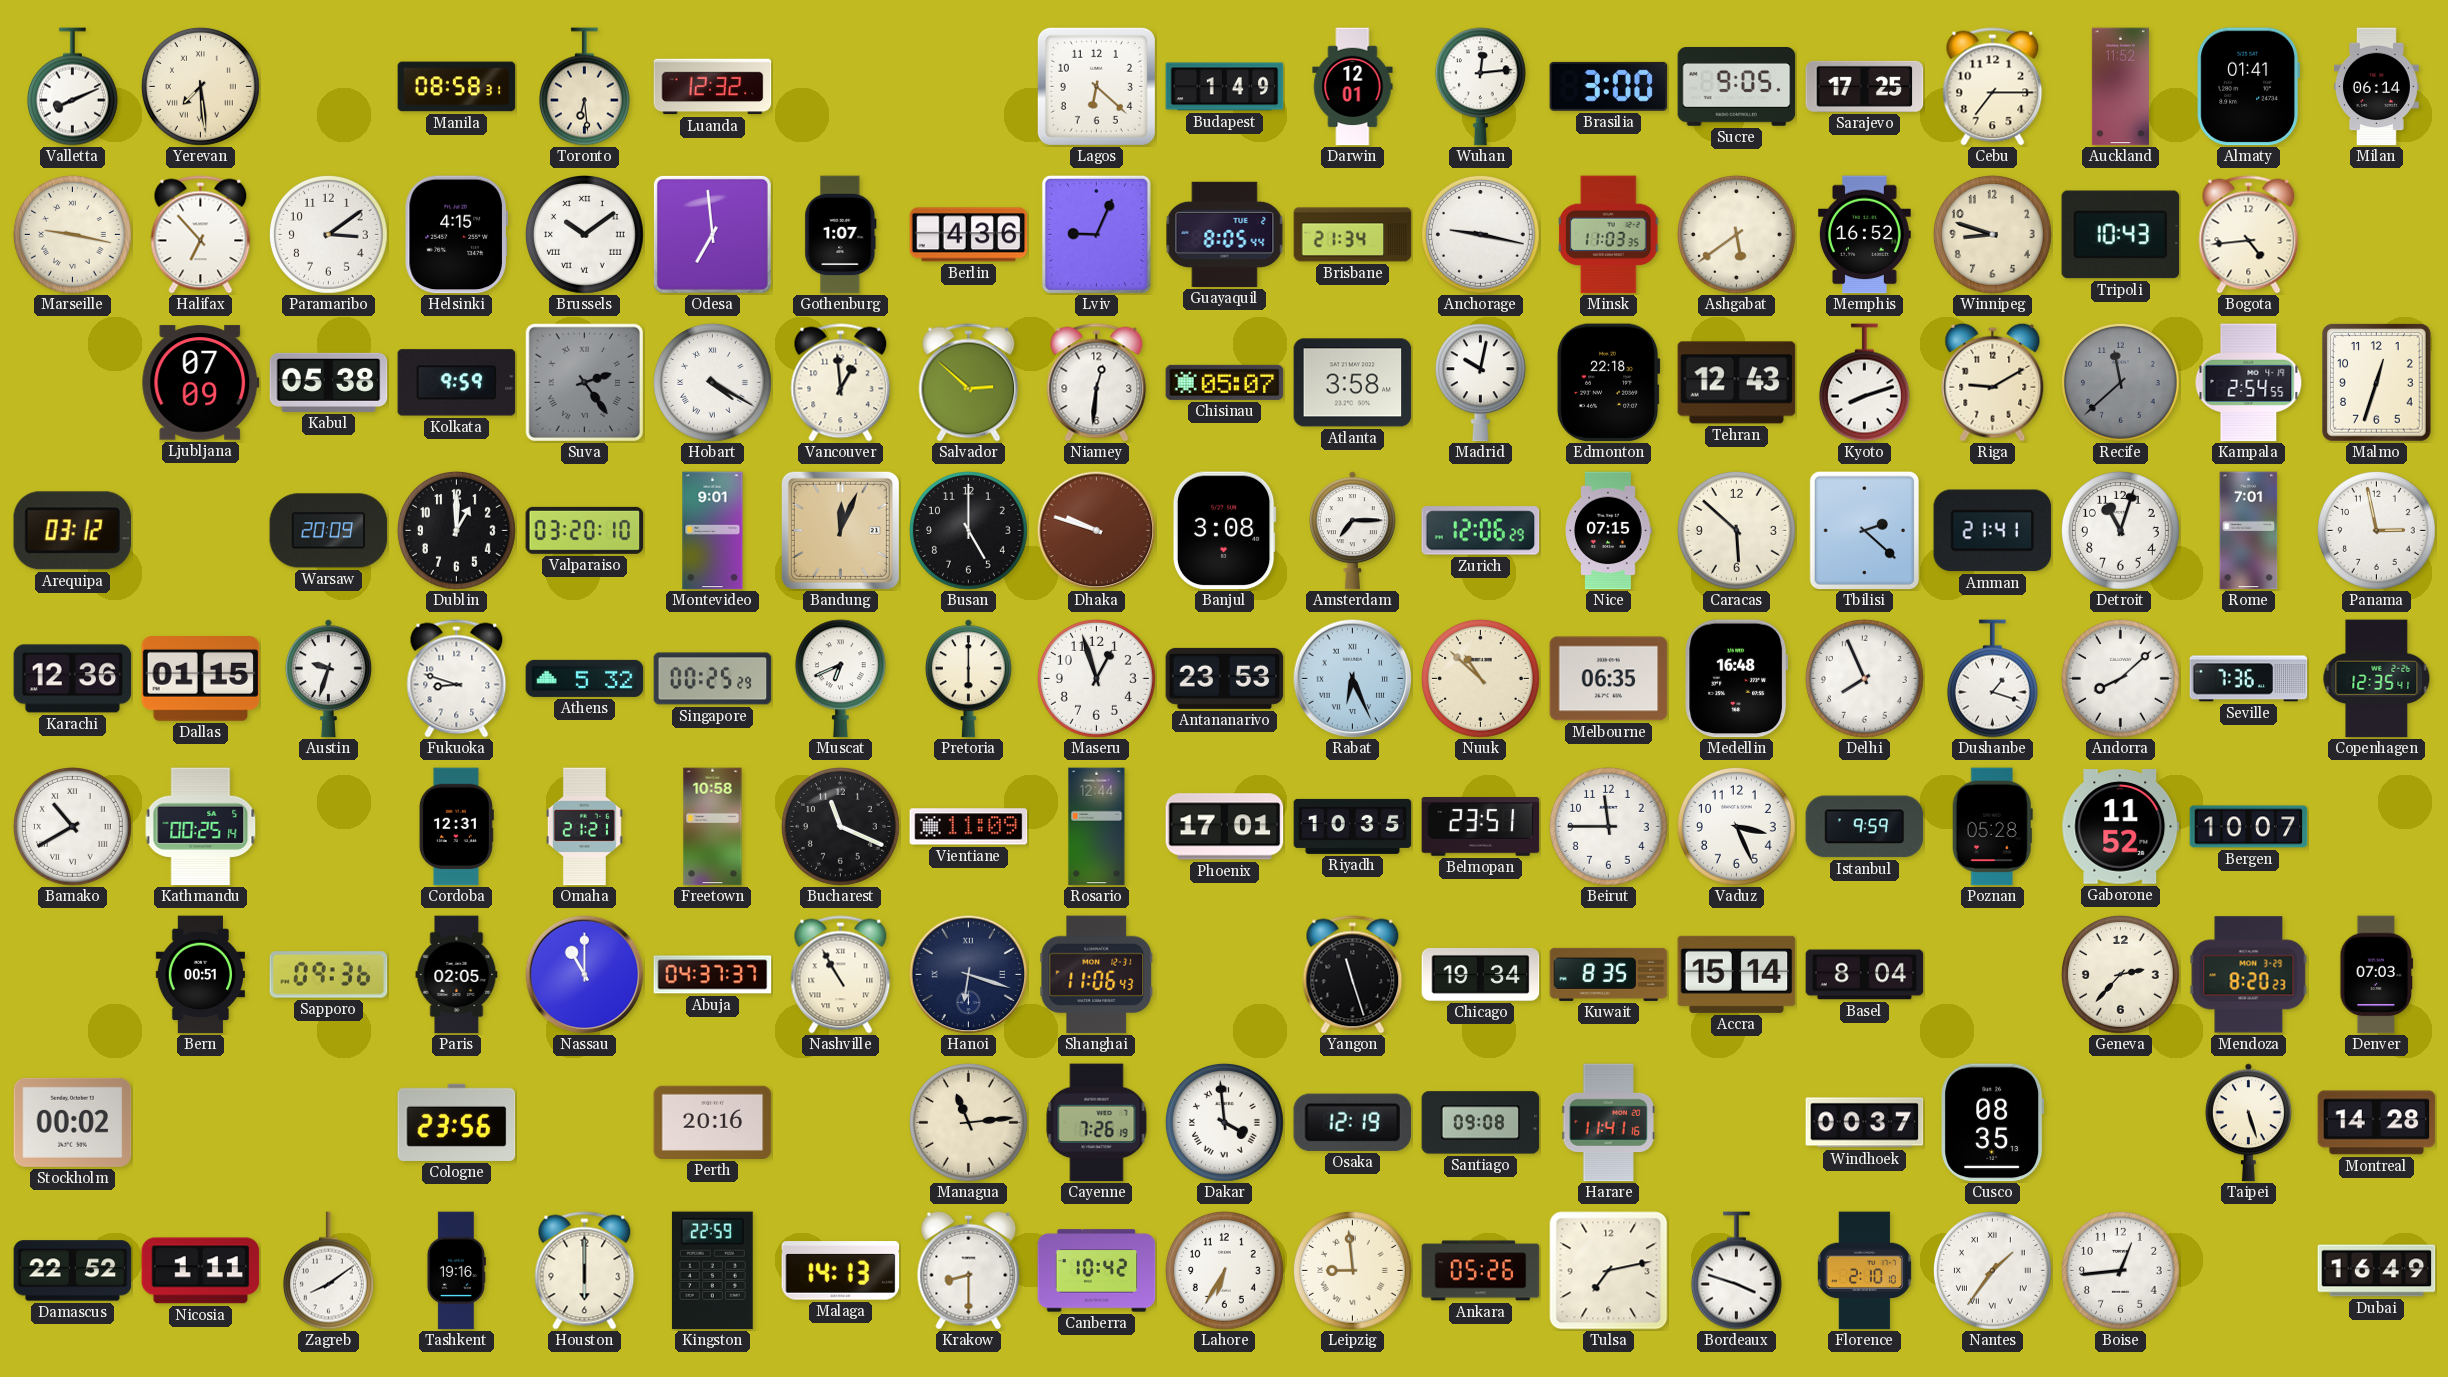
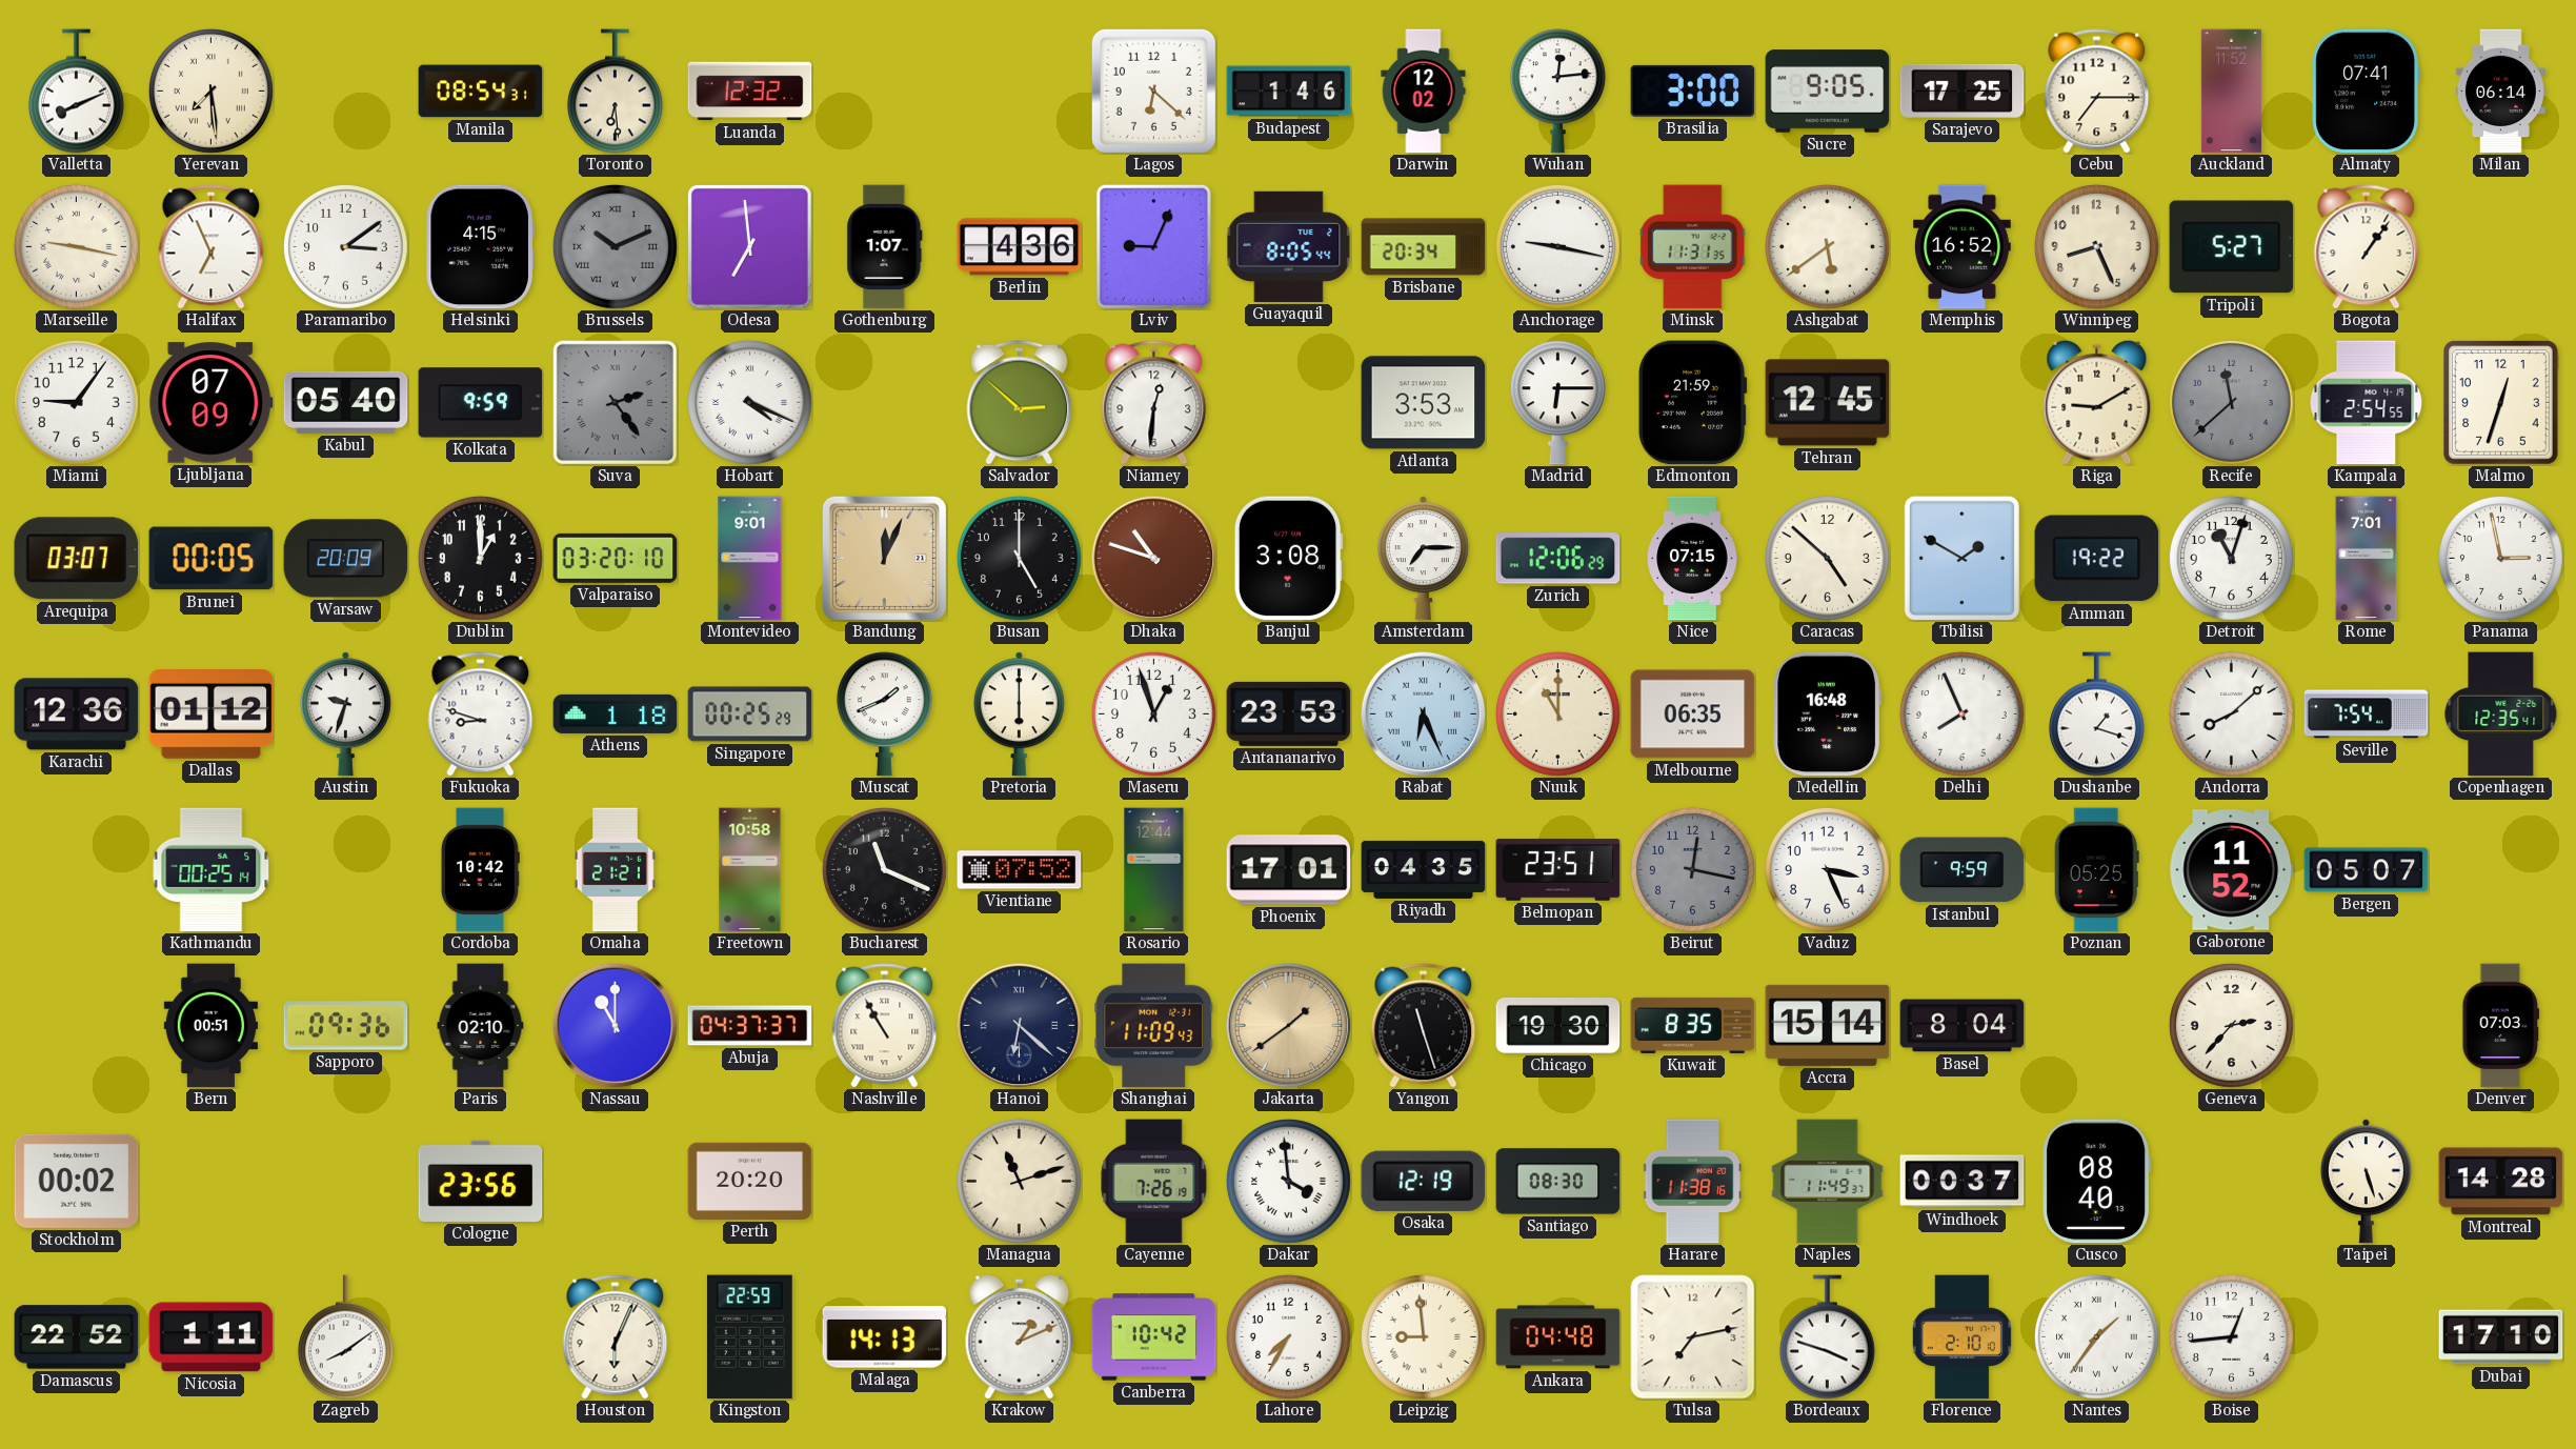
Manila: 08:58 -> 08:54 (481, 92)
Budapest: 1:49 -> 1:46 (1289, 92)
Darwin: 12:01 -> 12:02 (1424, 92)
Almaty: 01:41 -> 07:41 (2366, 92)
Halifax: 6:53 -> 6:56 (212, 247)
Brussels: 10:09 -> 10:11 (615, 246)
Brussels dial: white -> grey (615, 246)
Brisbane: 21:34 -> 20:34 (1424, 247)
Minsk: 11:03 -> 11:31 (1693, 247)
Winnipeg: 8:48 -> 8:26 (2096, 246)
Tripoli: 10:43 -> 5:27 (2232, 247)
Bogota: 4:44 -> 1:06 (2367, 247)
Miami: none -> 9:06 (76, 402)
Kabul: 05:38 -> 05:40 (346, 402)
Hobart: 4:20 -> 4:19 (749, 402)
Vancouver: 12:59 -> none (841, 383)
Chisinau: 05:07 -> none (1225, 382)
Atlanta: 3:58 -> 3:53 (1424, 403)
Madrid: 10:02 -> 6:15 (1557, 403)
Edmonton: 22:18 -> 21:59 (1692, 403)
Tehran: 12:43 -> 12:45 (1828, 403)
Kyoto: 8:12 -> none (1864, 383)
Arequipa: 03:12 -> 03:07 (77, 559)
Brunei: none -> 00:05 (212, 559)
Dhaka: 9:48 -> 10:48 (1153, 558)
Caracas: 5:52 -> 4:52 (1827, 558)
Tbilisi: 2:22 -> 1:50 (1961, 558)
Amman: 21:41 -> 19:22 (2097, 559)
Dallas: 01:15 -> 01:12 (212, 715)
Athens: 5:32 -> 1:18 (616, 713)
Muscat: 6:41 -> 1:41 (884, 715)
Nuuk: 10:52 -> 11:00 (1557, 713)
Seville: 7:36 -> 7:54 (2367, 715)
Bamako: 10:40 -> none (72, 826)
Cordoba: 12:31 -> 10:42 (480, 870)
Vientiane: 11:09 -> 07:52 (1020, 870)
Riyadh: 10:35 -> 04:35 (1424, 869)
Beirut: 11:45 -> 12:17 (1692, 869)
Beirut dial: white -> grey (1692, 869)
Poznan: 05:28 -> 05:25 (2096, 870)
Bergen: 10:07 -> 05:07 (2367, 870)
Paris: 02:05 -> 02:10 (481, 1026)
Hanoi: 6:18 -> 6:22 (1019, 1025)
Shanghai: 11:06 -> 11:09 (1154, 1026)
Jakarta: none -> 1:39 (1288, 1025)
Chicago: 19:34 -> 19:30 (1558, 1025)
Mendoza: 8:20 -> none (2249, 975)
Perth: 20:16 -> 20:20 (750, 1181)
Managua: 11:14 -> 11:12 (1019, 1181)
Santiago: 09:08 -> 08:30 (1558, 1182)
Harare: 11:41 -> 11:38 (1692, 1182)
Naples: none -> 11:49 (1828, 1182)
Cusco: 08:35 -> 08:40 (2097, 1182)
Tashkent: 19:16 -> none (456, 1271)
Houston: 6:00 -> 6:04 (616, 1337)
Krakow: 8:30 -> 1:11 (1020, 1336)
Lahore: 6:35 -> 7:35 (1288, 1336)
Ankara: 05:26 -> 04:48 (1558, 1337)
Dubai: 16:49 -> 17:10 (2501, 1337)
